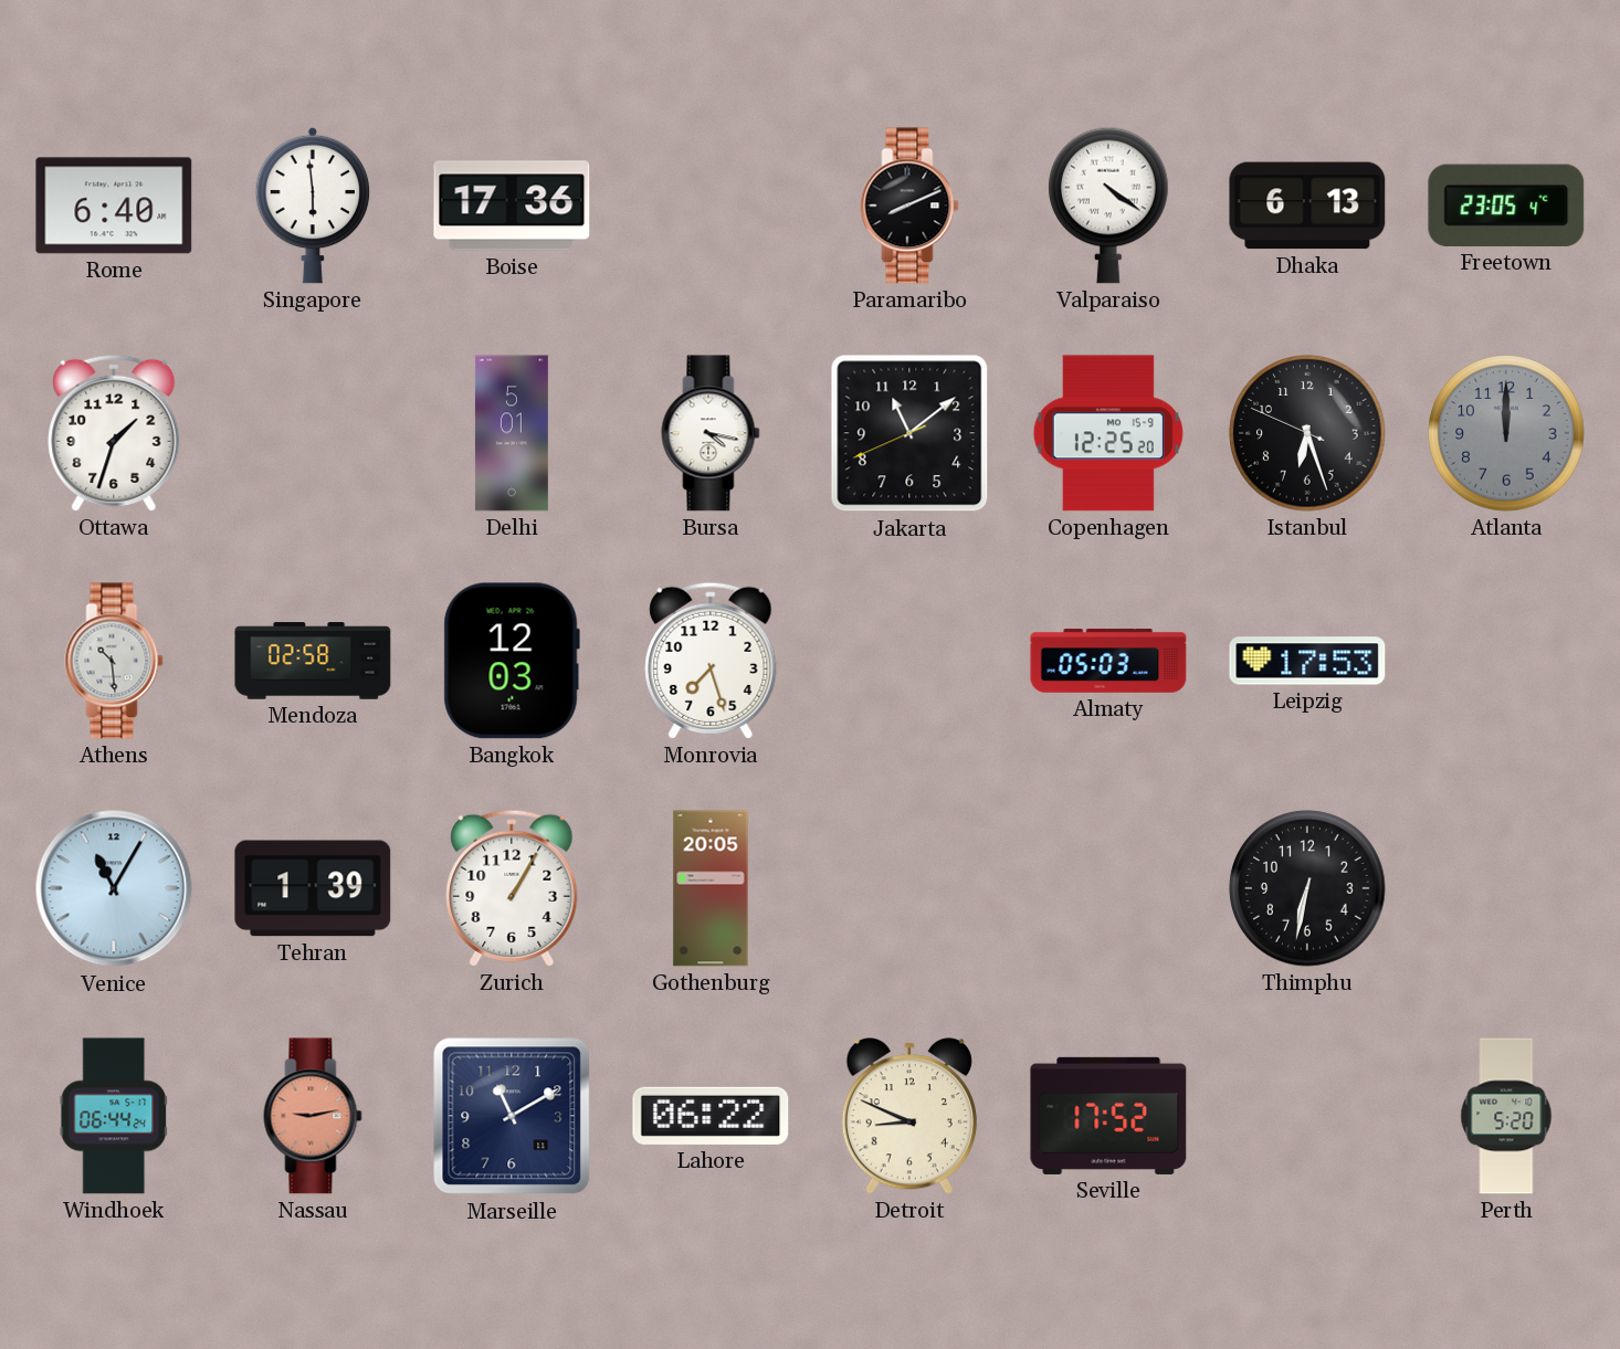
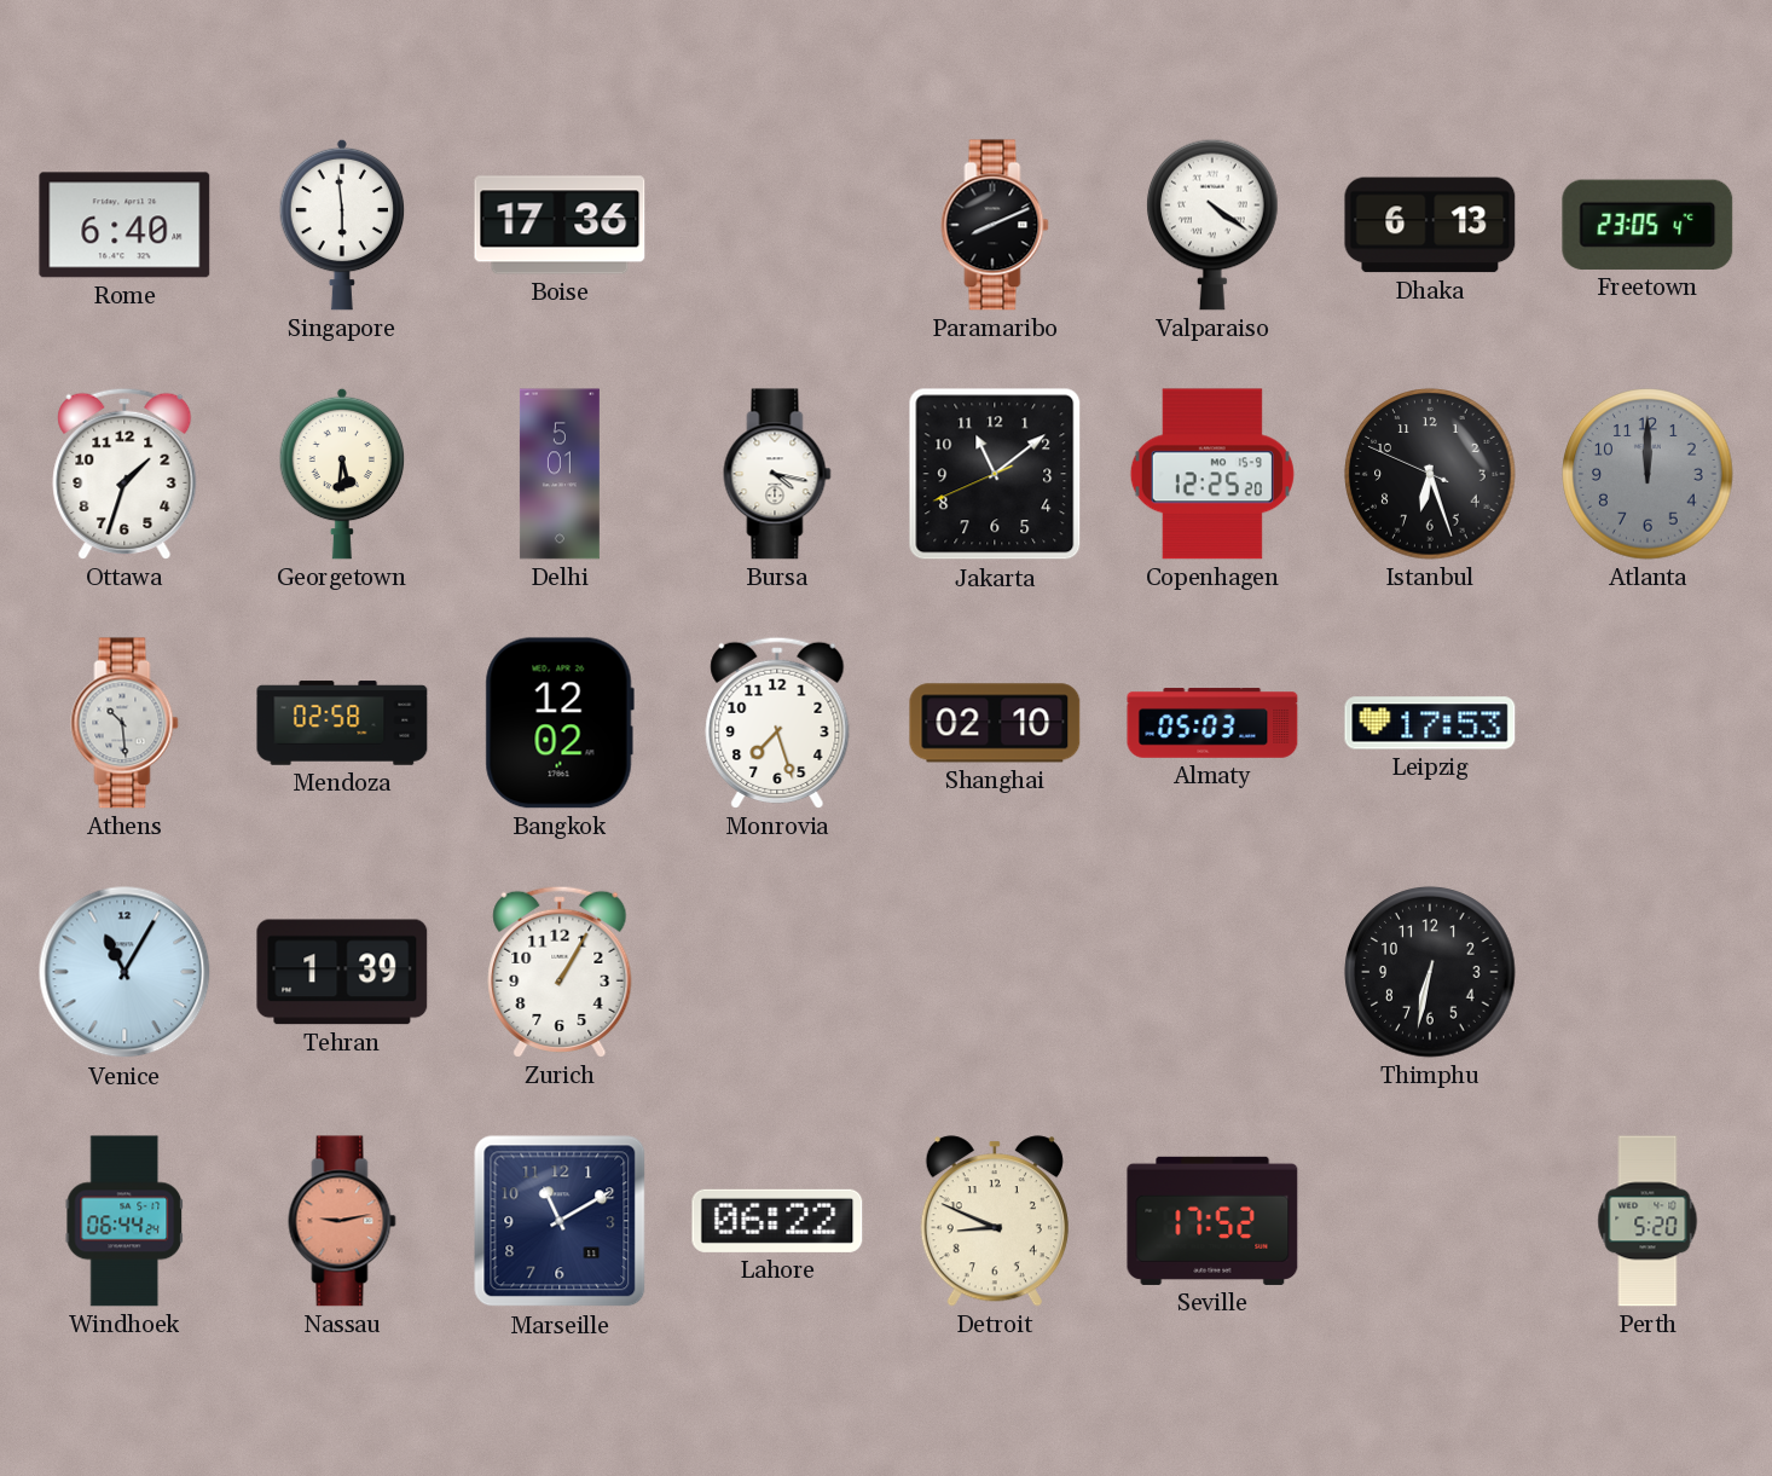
Georgetown: none -> 5:31 (342, 474)
Bangkok: 12:03 -> 12:02 (560, 723)
Shanghai: none -> 02:10 (995, 723)
Gothenburg: 20:05 -> none (711, 888)
